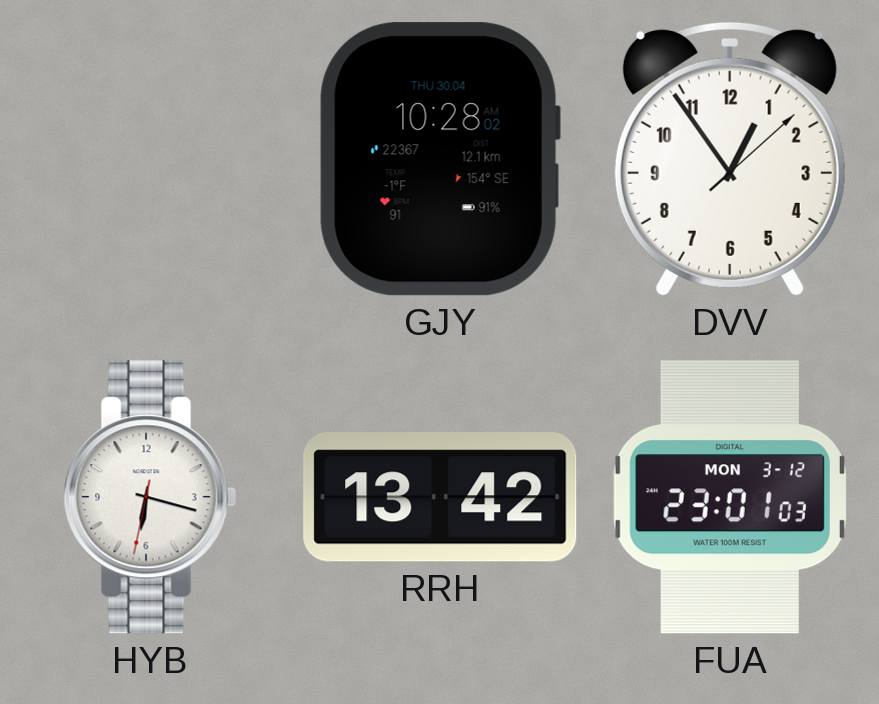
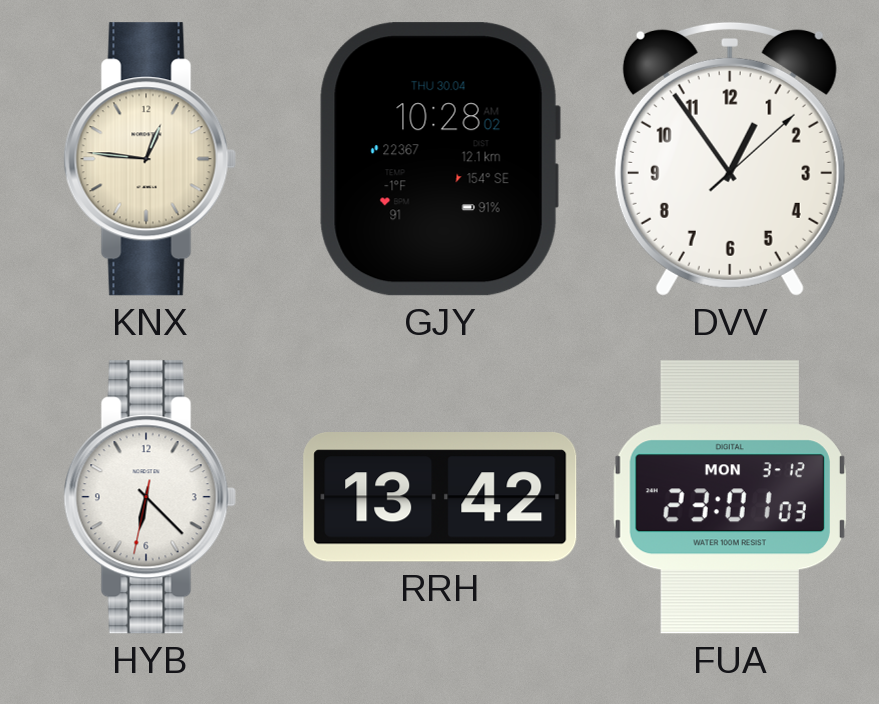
KNX: none -> 12:46 (150, 159)
HYB: 6:17 -> 6:22 (150, 497)
